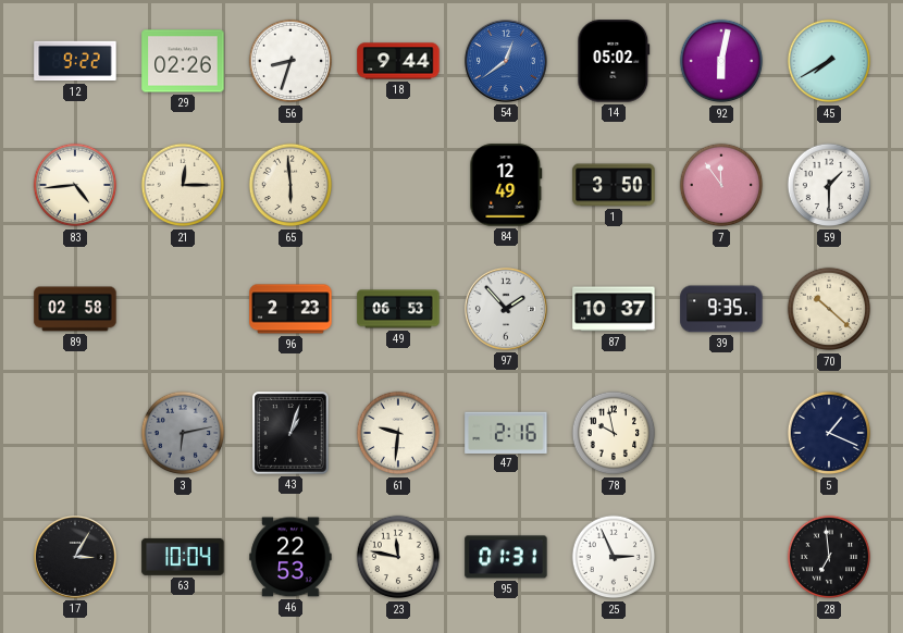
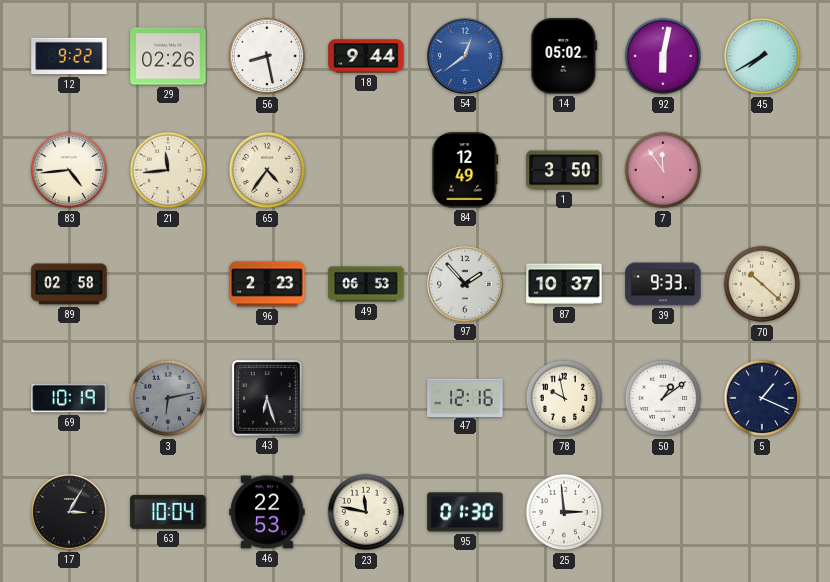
56: 8:33 -> 8:28 (267, 56)
21: 12:15 -> 11:44 (168, 170)
65: 5:59 -> 4:36 (267, 170)
59: 1:30 -> none (829, 185)
39: 9:35 -> 9:33 (663, 284)
69: none -> 10:19 (69, 398)
43: 1:03 -> 6:27 (268, 398)
61: 9:31 -> none (398, 433)
47: 2:16 -> 12:16 (465, 397)
50: none -> 1:09 (663, 398)
95: 01:31 -> 01:30 (465, 512)
25: 2:56 -> 2:59 (564, 512)
28: 6:59 -> none (829, 557)
